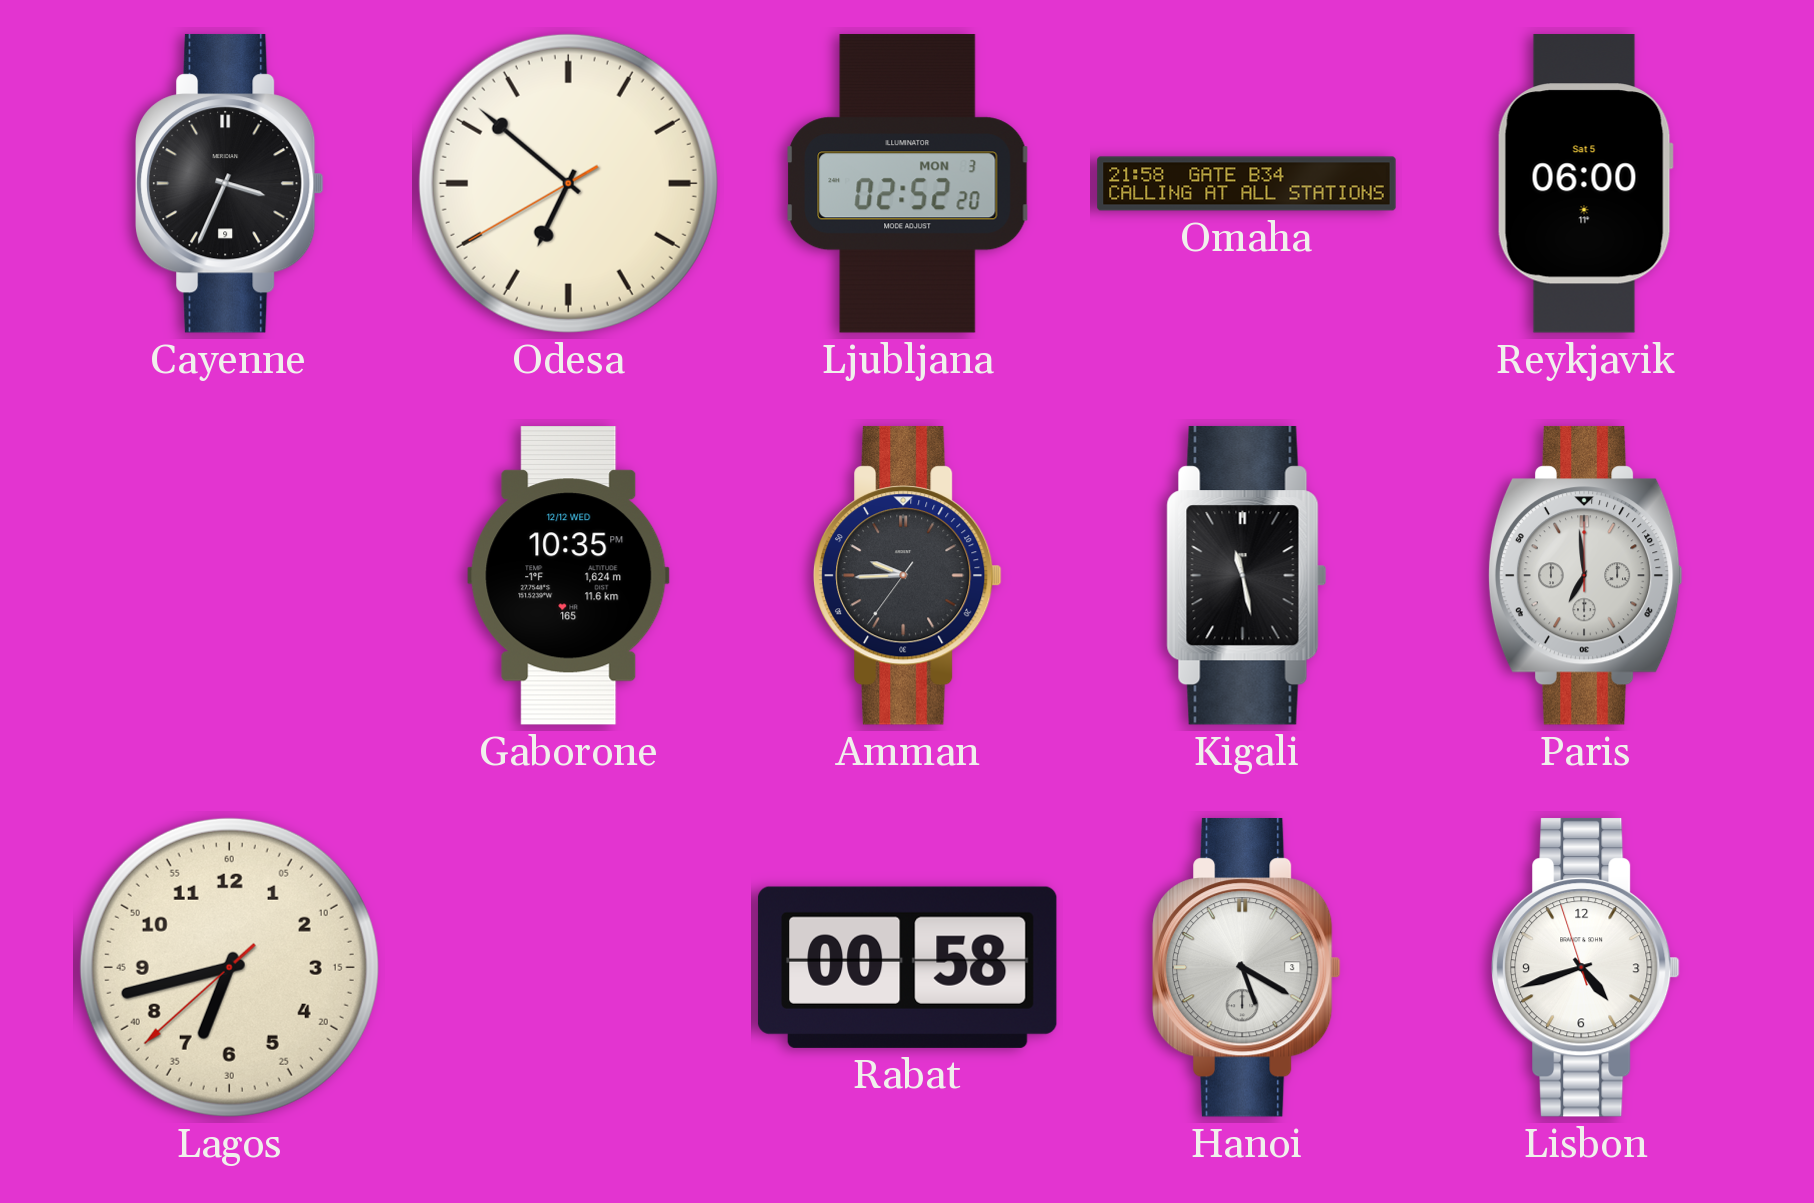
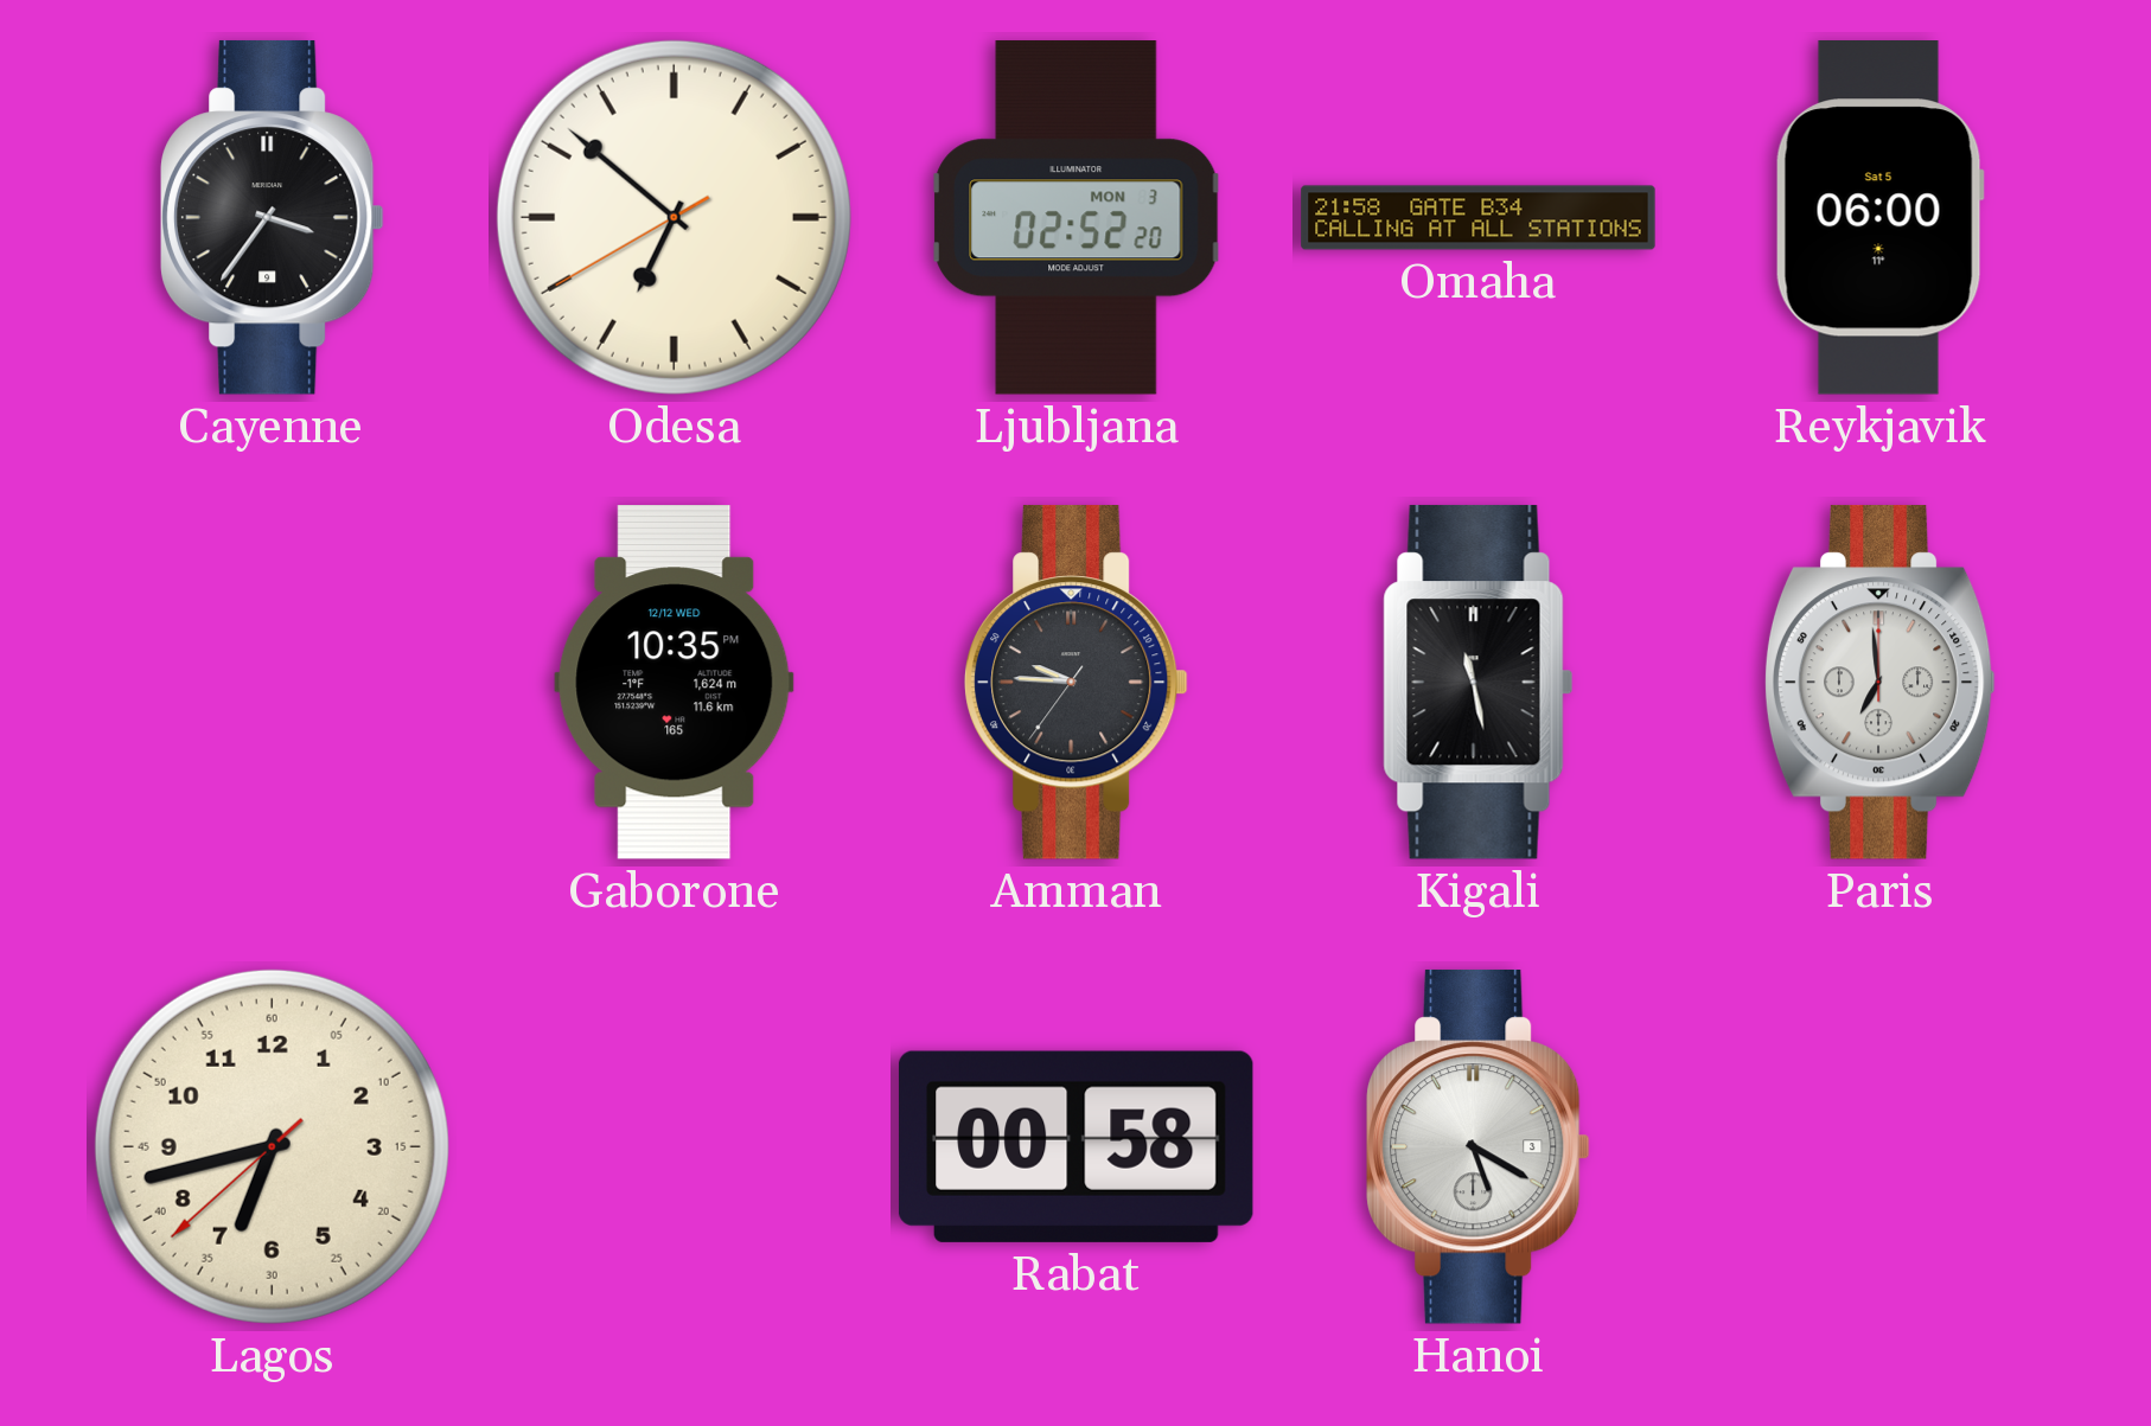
Cayenne: 3:34 -> 3:36 (273, 217)
Amman: 9:44 -> 9:45 (1077, 682)
Lisbon: 4:41 -> none (1586, 967)
